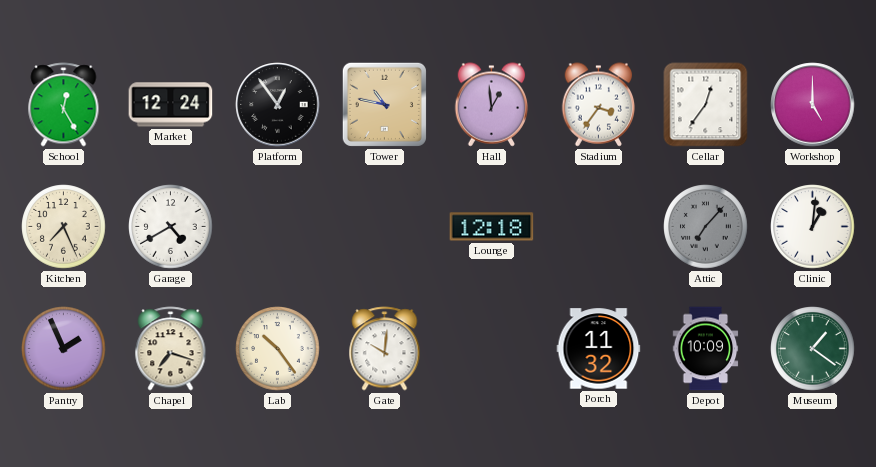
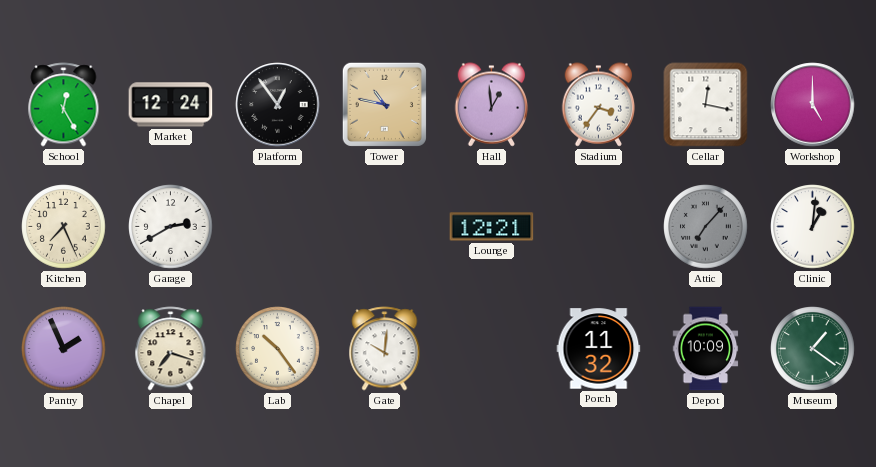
Cellar: 12:36 -> 12:17 (706, 105)
Garage: 4:40 -> 2:40 (171, 227)
Lounge: 12:18 -> 12:21 (492, 227)
